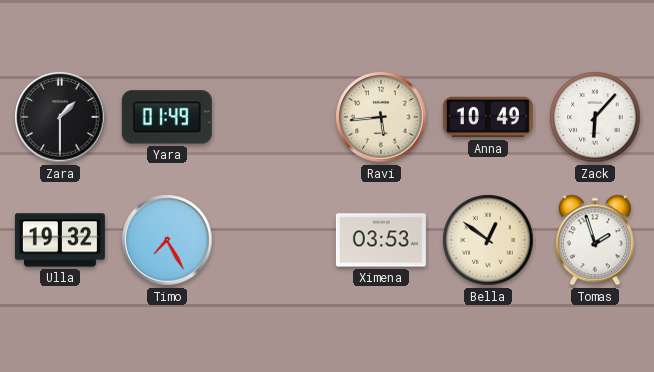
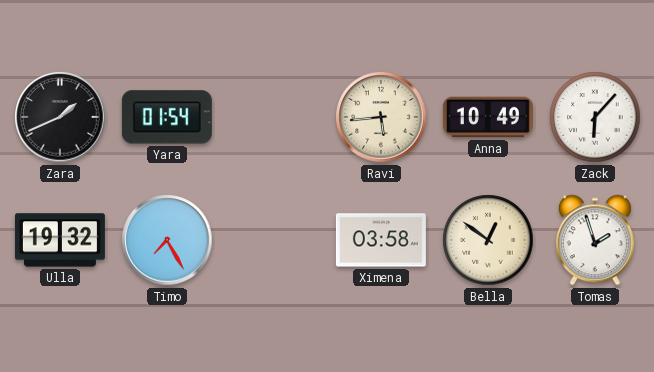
Zara: 1:30 -> 1:41 (60, 117)
Yara: 01:49 -> 01:54 (167, 117)
Ximena: 03:53 -> 03:58 (381, 240)
